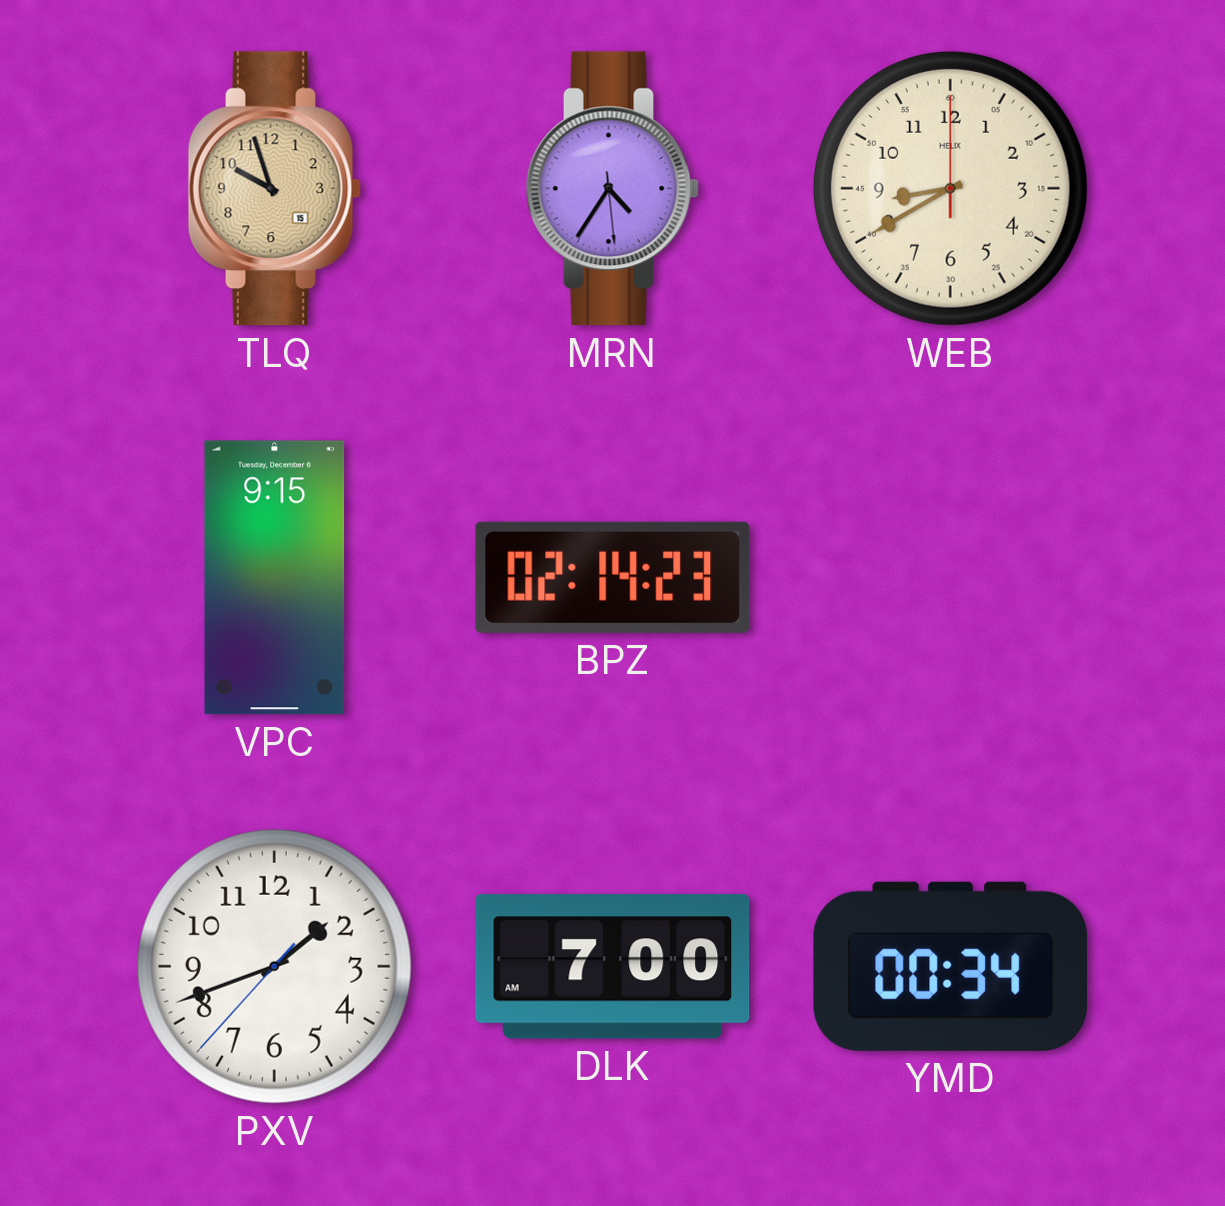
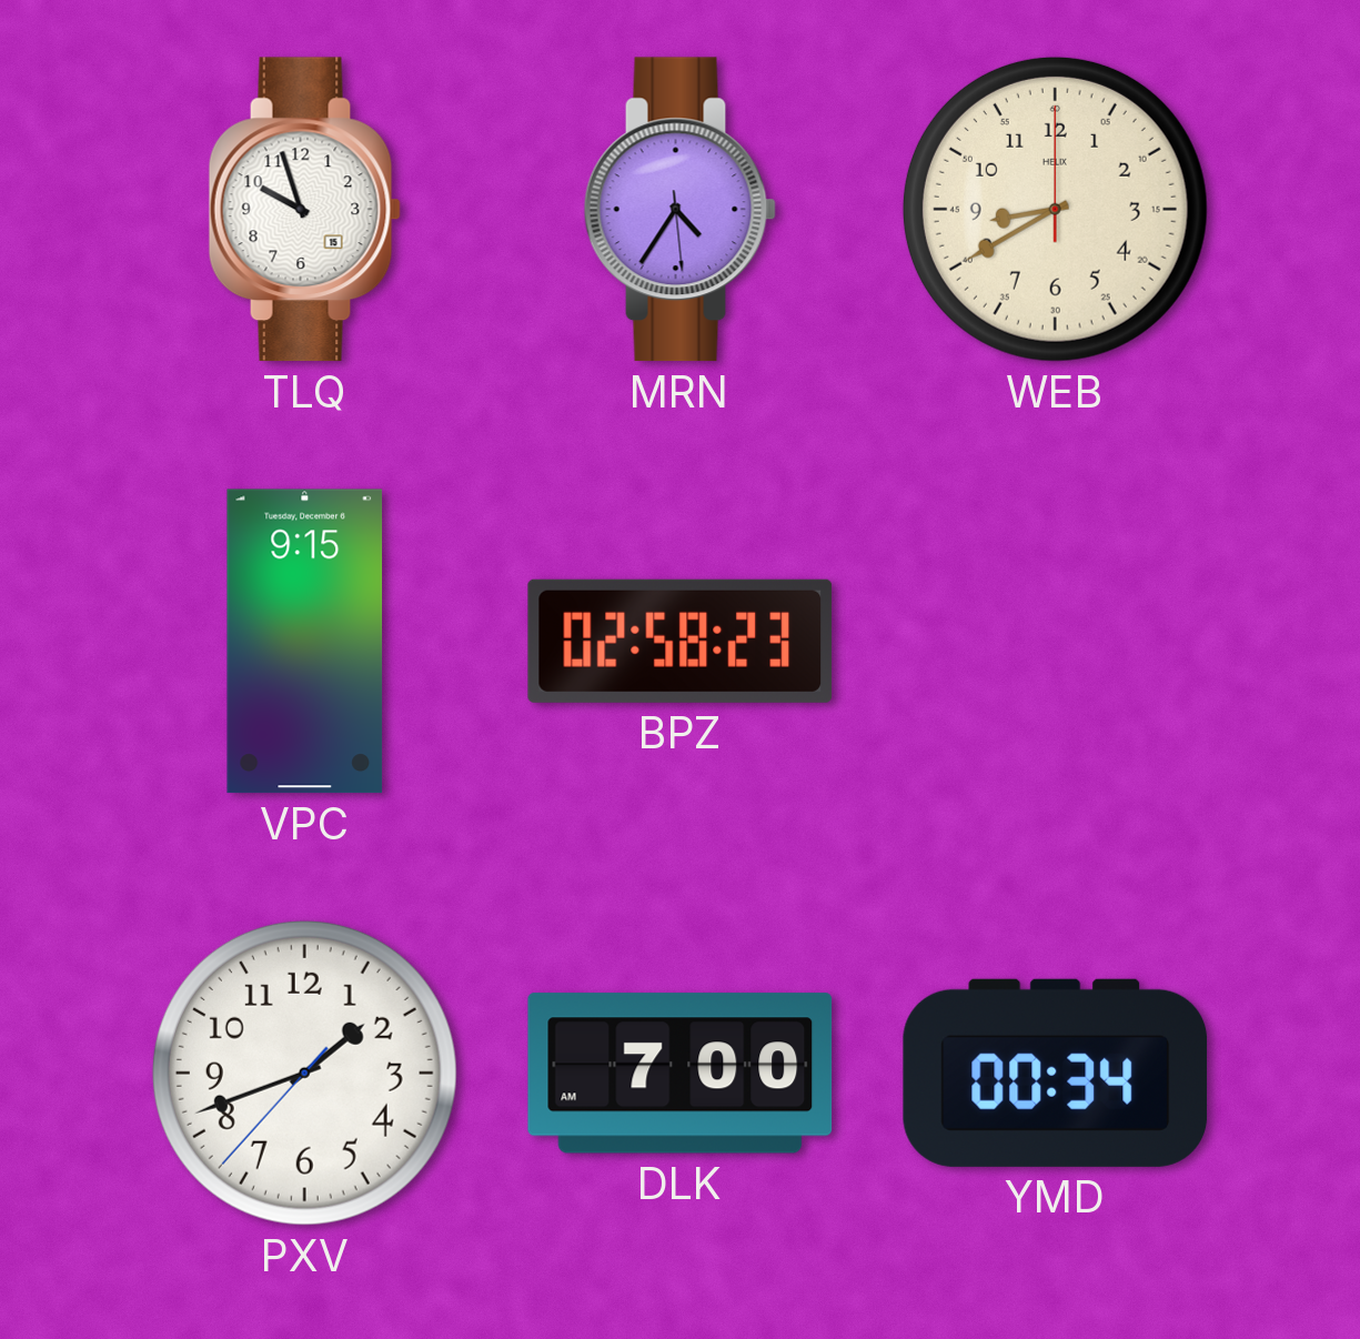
TLQ dial: champagne -> white (304, 210)
BPZ: 02:14 -> 02:58 (681, 641)
